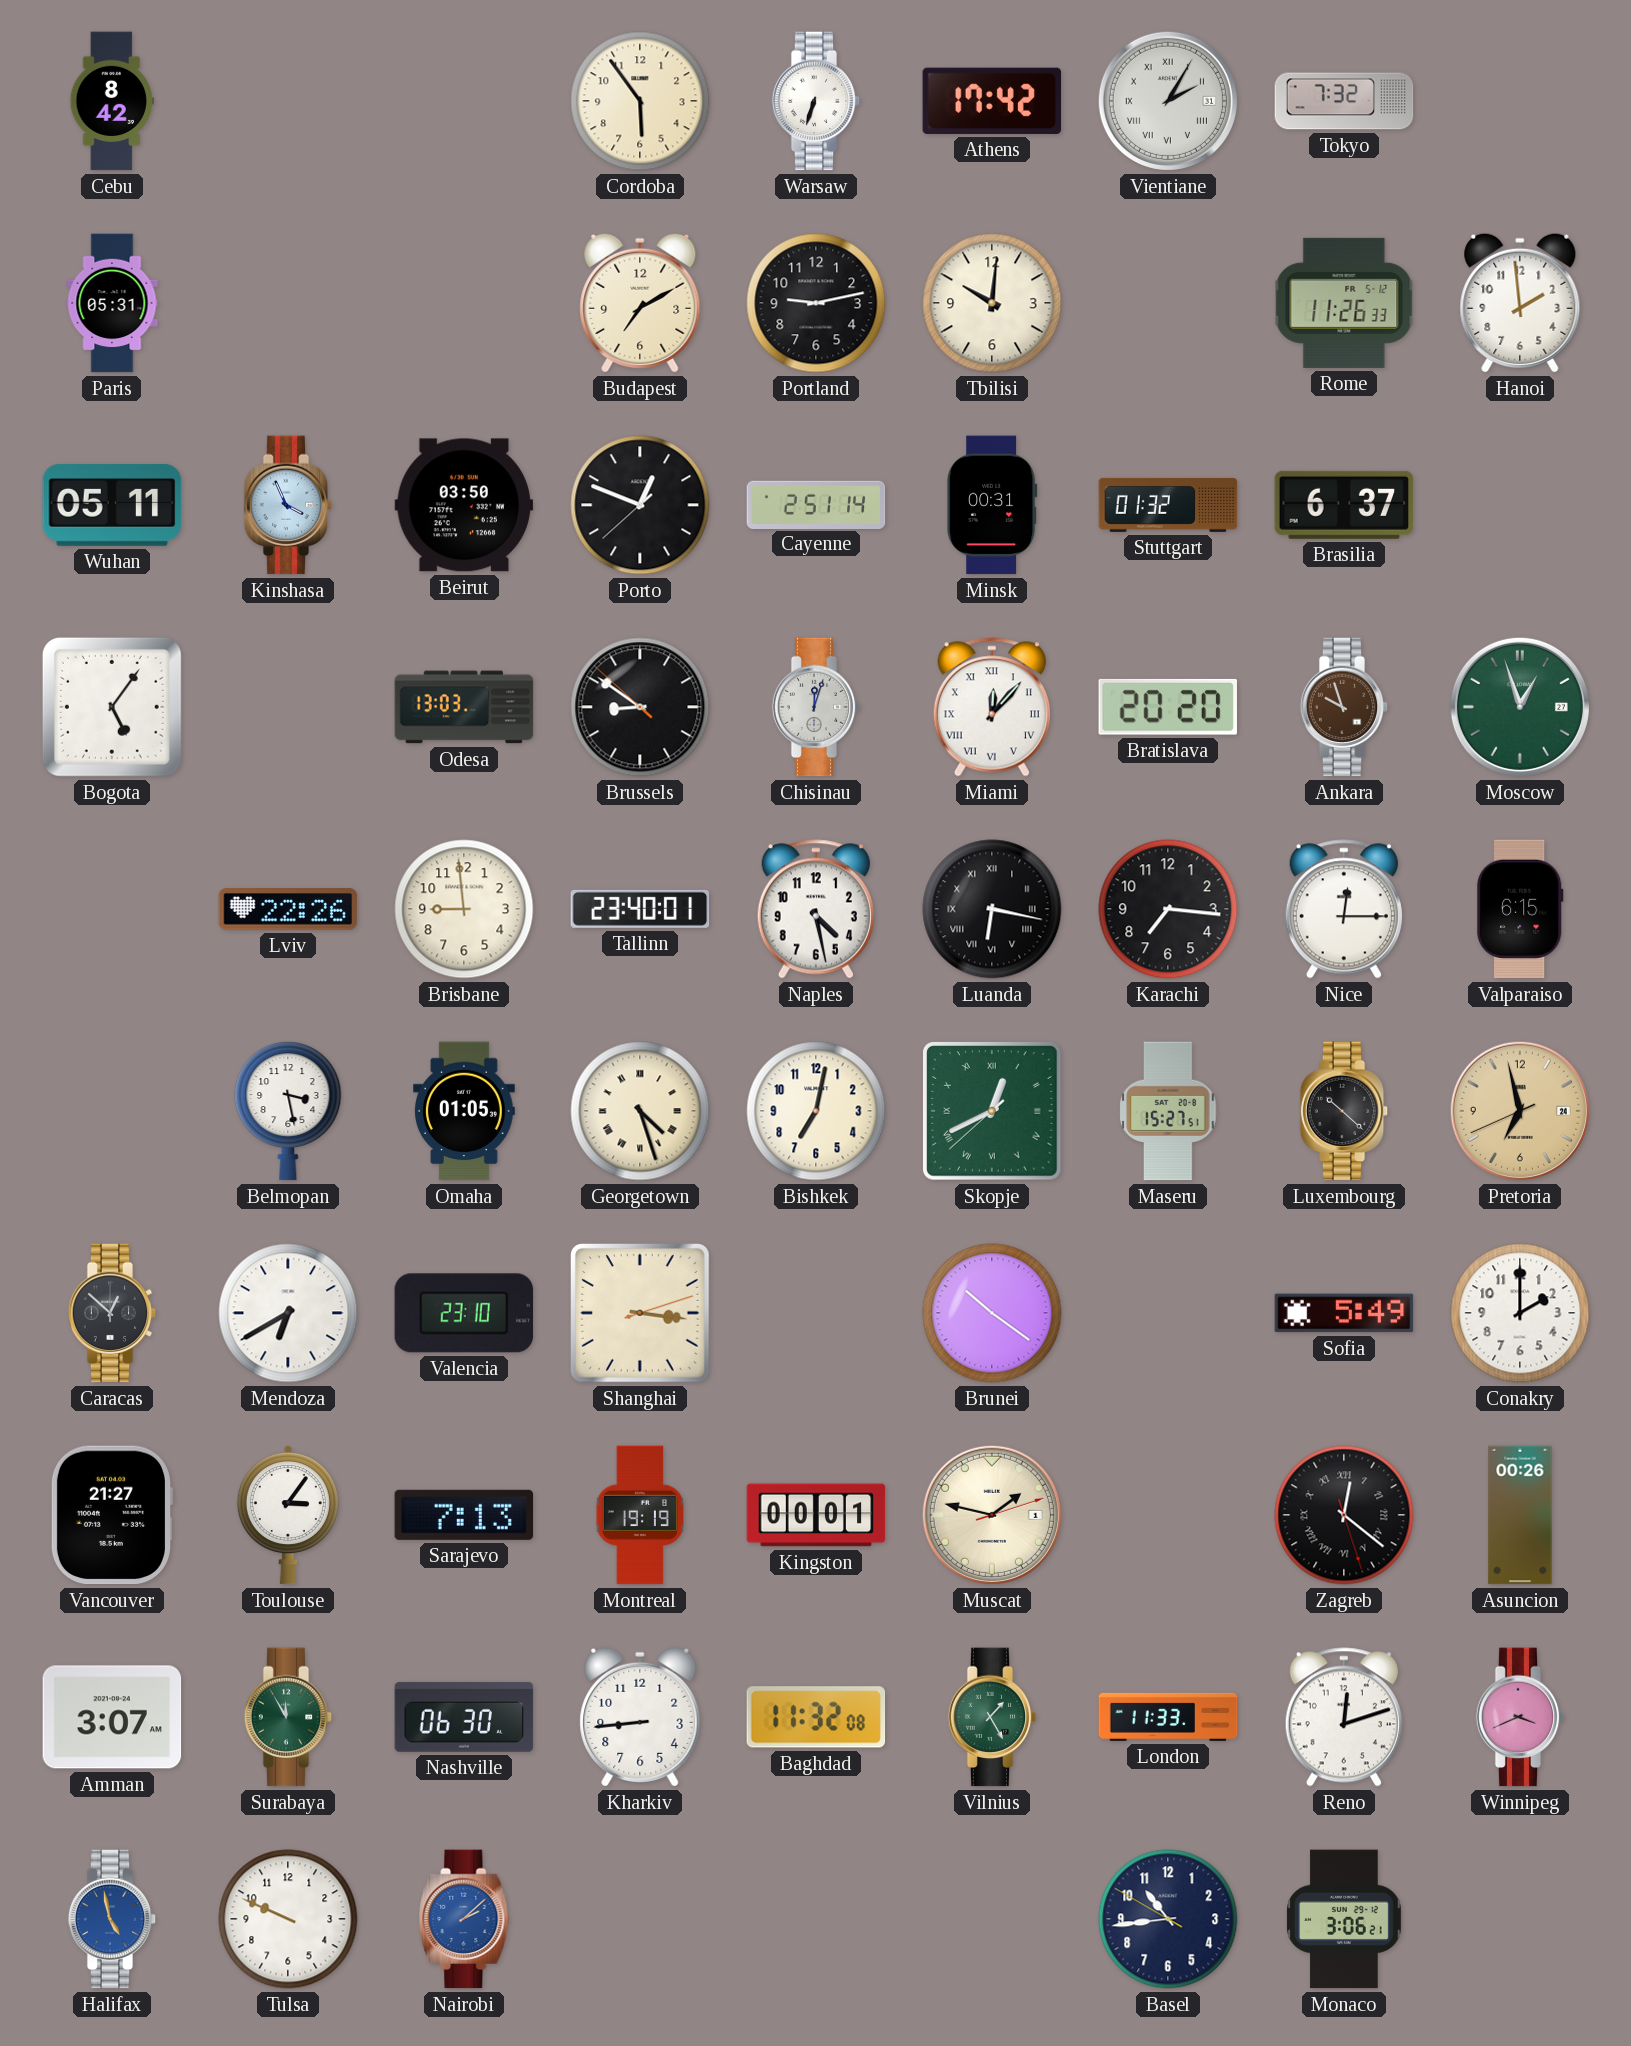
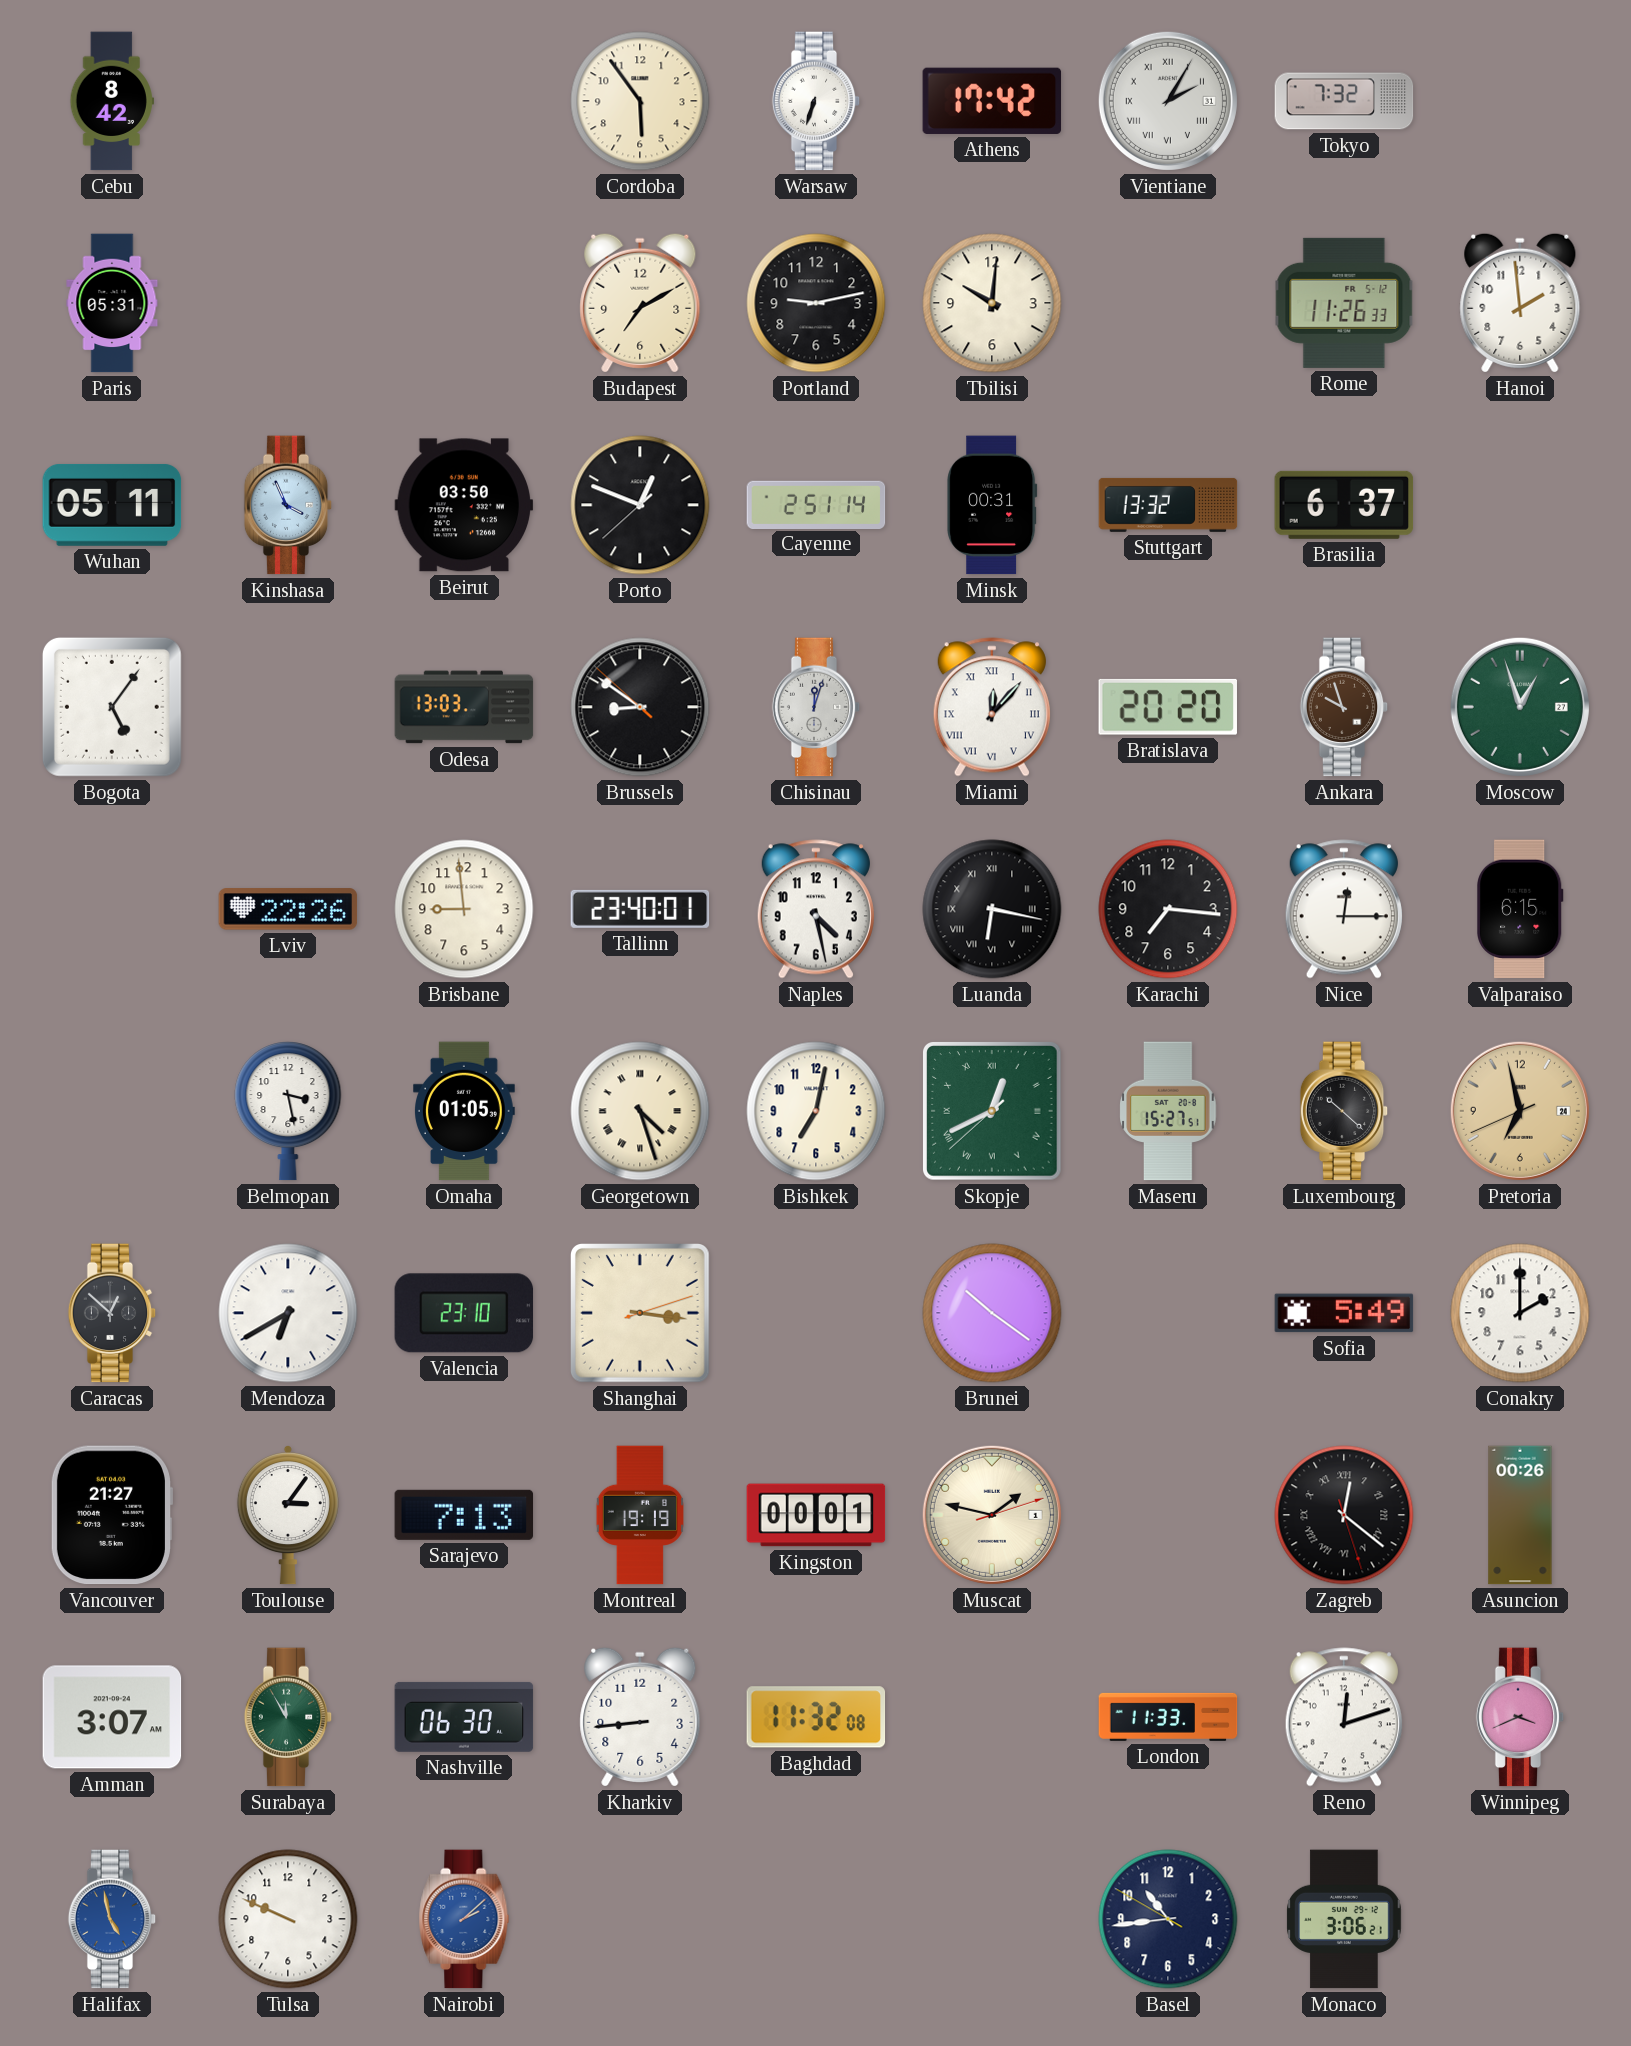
Stuttgart: 01:32 -> 13:32 (1168, 505)
Vilnius: 1:25 -> none (992, 1717)
